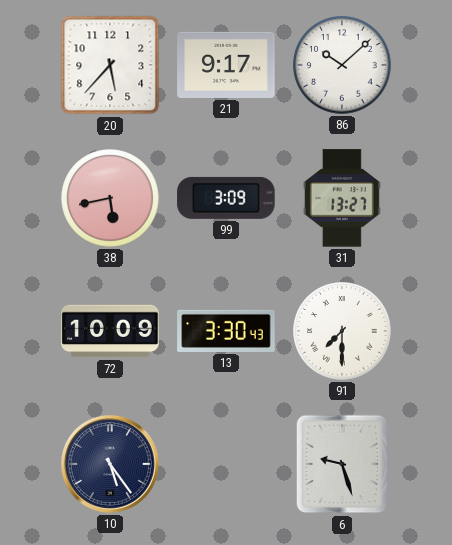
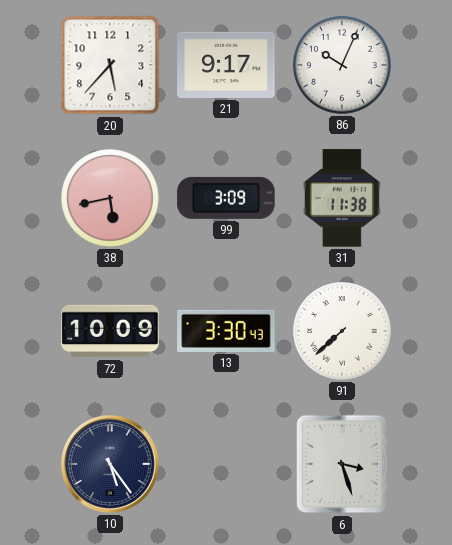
86: 10:08 -> 10:04 (342, 65)
31: 13:27 -> 11:38 (342, 198)
91: 7:30 -> 7:38 (342, 331)
6: 9:27 -> 3:27 (342, 464)
